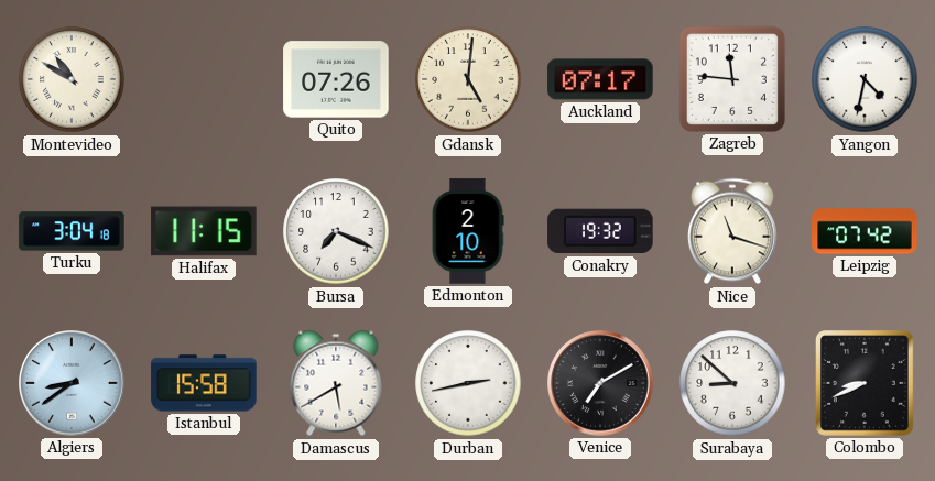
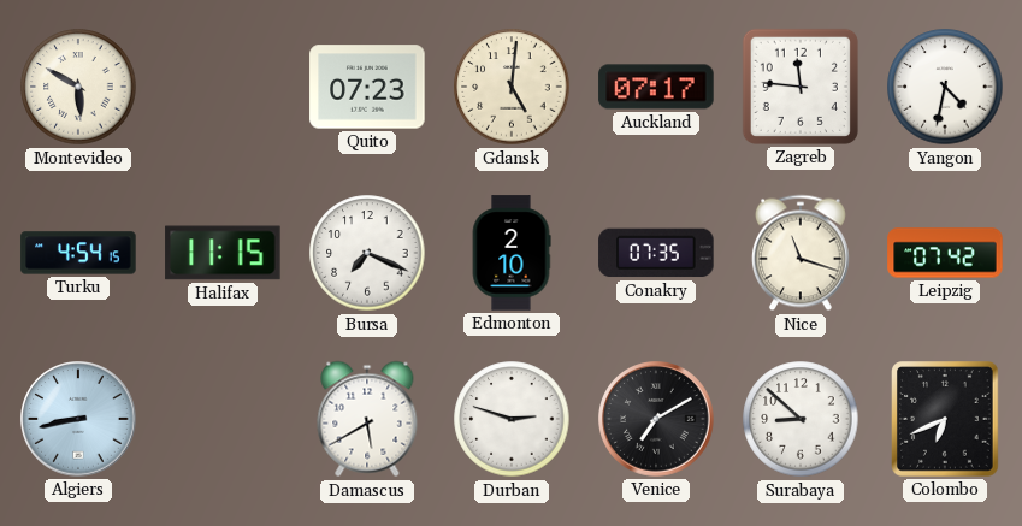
Montevideo: 10:50 -> 5:50 (78, 87)
Quito: 07:26 -> 07:23 (367, 87)
Turku: 3:04 -> 4:54 (78, 253)
Conakry: 19:32 -> 07:35 (656, 253)
Algiers: 8:39 -> 8:43 (78, 419)
Istanbul: 15:58 -> none (204, 383)
Durban: 2:43 -> 2:48 (512, 419)
Colombo: 8:41 -> 6:41 (945, 419)
